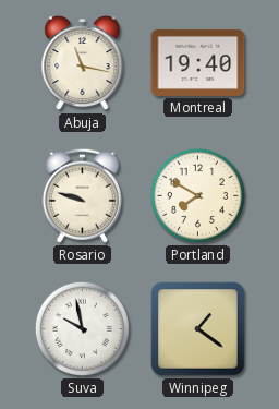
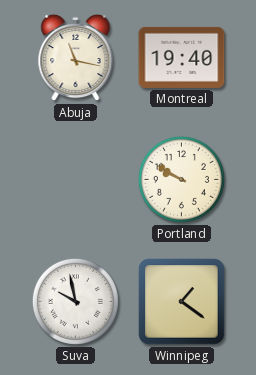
Rosario: 9:48 -> none (82, 195)
Portland: 7:50 -> 9:50 (181, 179)
